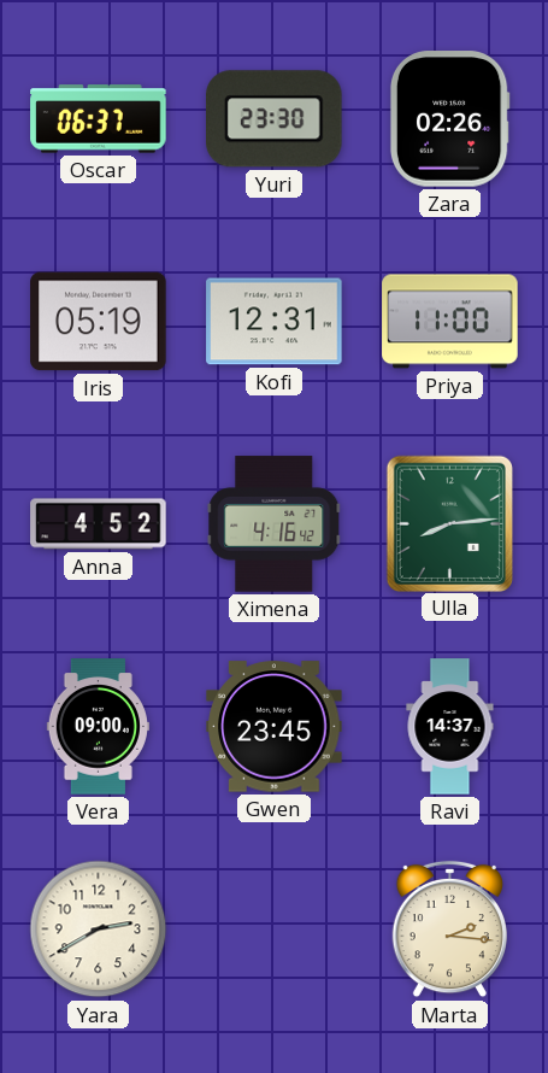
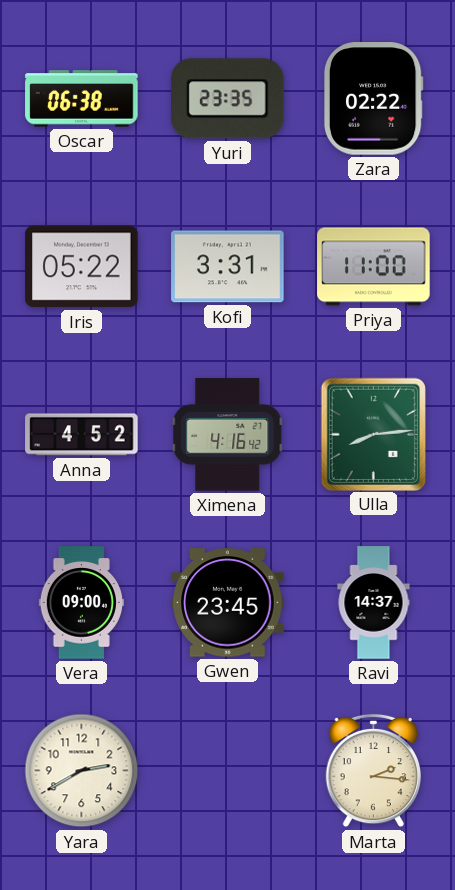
Oscar: 06:37 -> 06:38 (82, 99)
Yuri: 23:30 -> 23:35 (228, 99)
Zara: 02:26 -> 02:22 (373, 99)
Iris: 05:19 -> 05:22 (82, 267)
Kofi: 12:31 -> 3:31 (228, 267)
